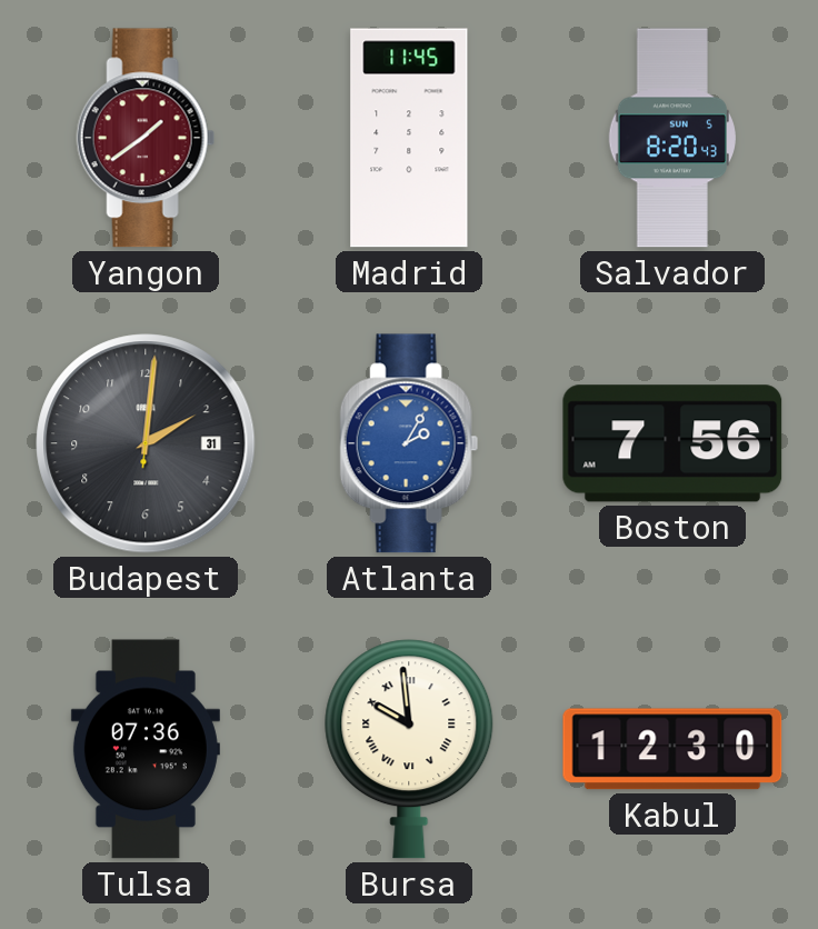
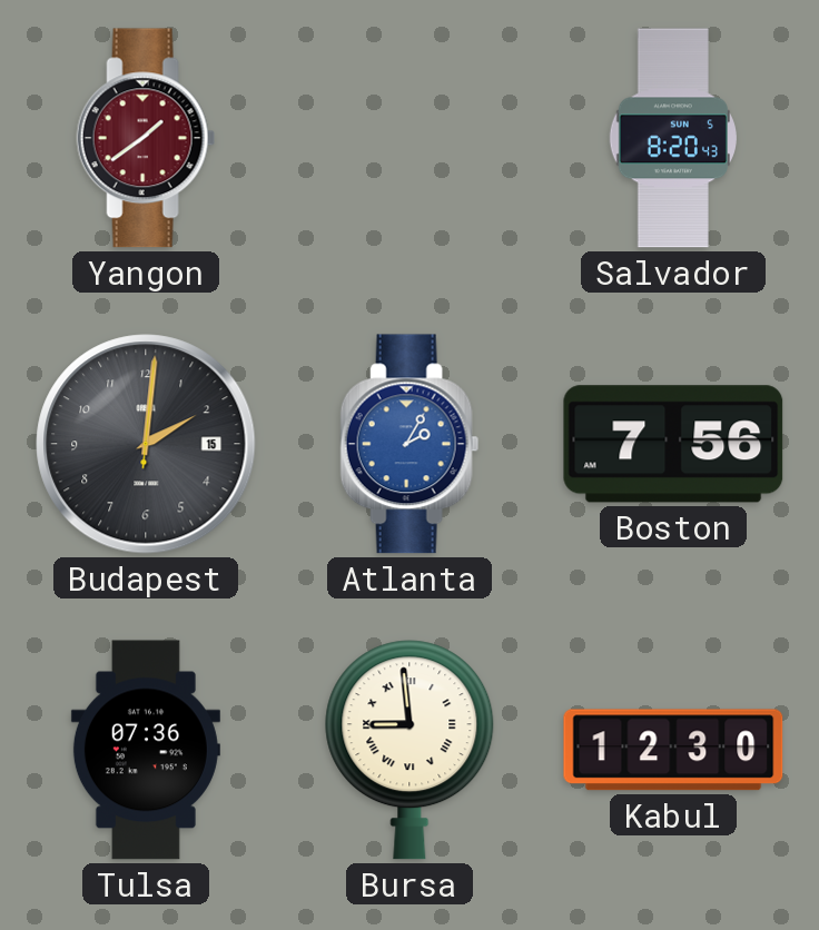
Madrid: 11:45 -> none (409, 138)
Budapest date: 31 -> 15 (146, 444)
Bursa: 9:59 -> 8:59 (409, 750)
